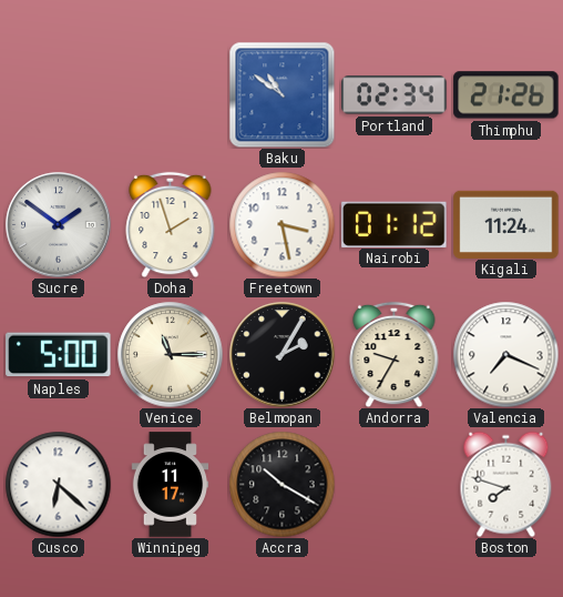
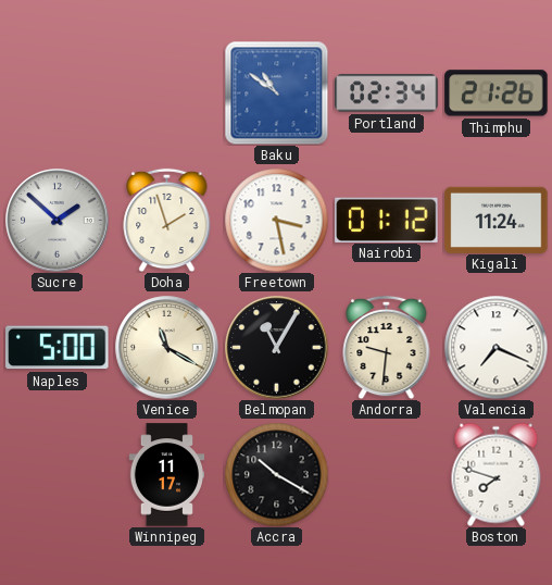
Sucre: 1:51 -> 1:52 (58, 221)
Venice: 11:15 -> 11:20 (167, 348)
Belmopan: 2:05 -> 11:05 (277, 348)
Andorra: 9:35 -> 9:31 (387, 347)
Cusco: 6:22 -> none (58, 484)
